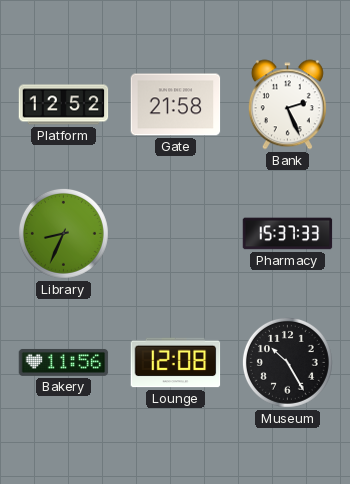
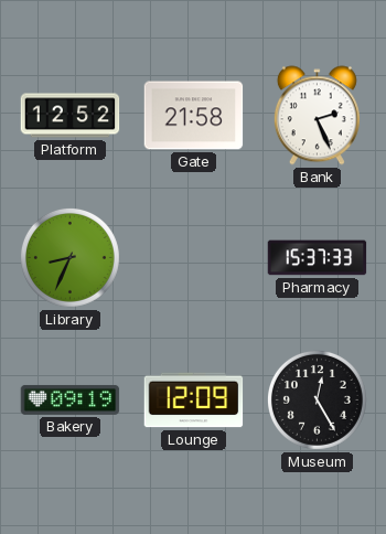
Bakery: 11:56 -> 09:19 (71, 399)
Lounge: 12:08 -> 12:09 (194, 400)
Museum: 10:25 -> 12:25 (317, 399)
